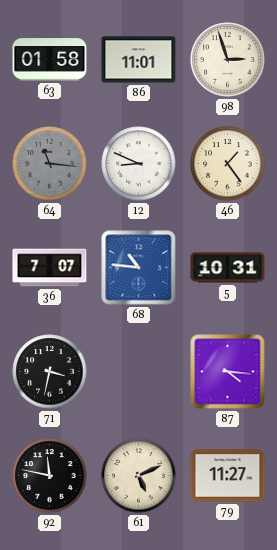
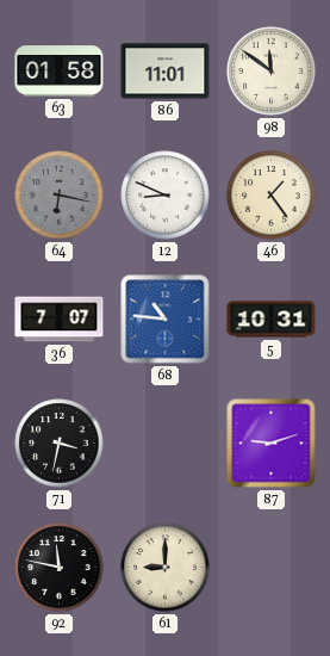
98: 2:57 -> 11:51 (272, 72)
64: 11:16 -> 6:17 (60, 196)
87: 4:16 -> 9:12 (272, 444)
61: 5:11 -> 9:00 (166, 568)
79: 11:27 -> none (228, 476)
